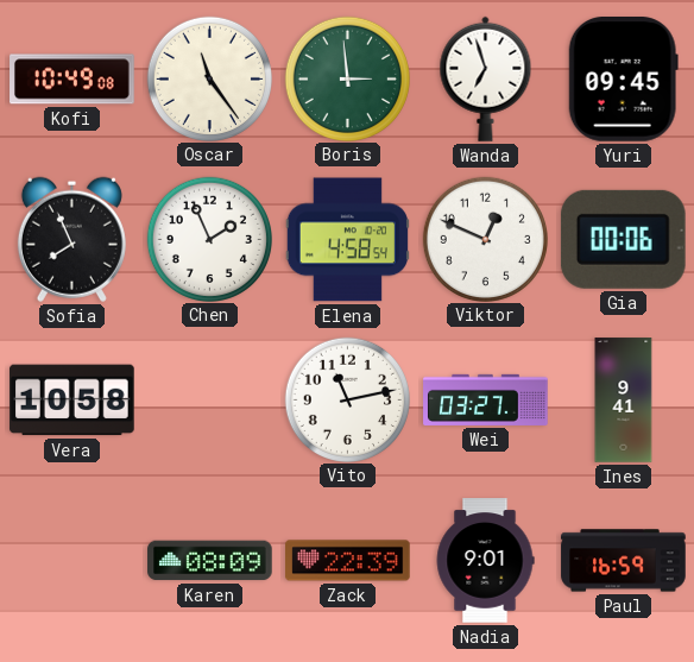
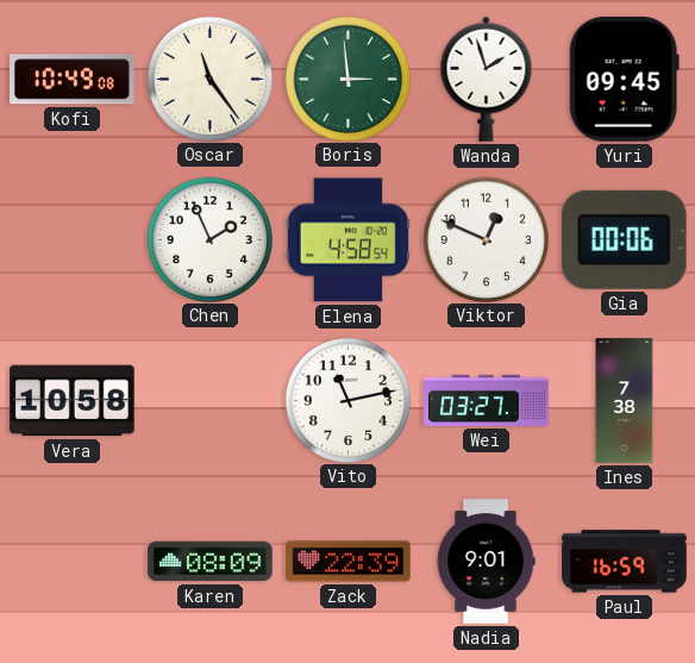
Wanda: 6:57 -> 1:57 (487, 79)
Sofia: 7:56 -> none (71, 239)
Ines: 9:41 -> 7:38 (625, 401)
